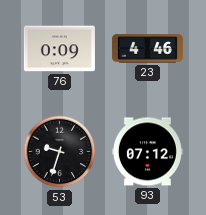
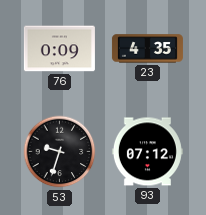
23: 4:46 -> 4:35 (147, 49)
